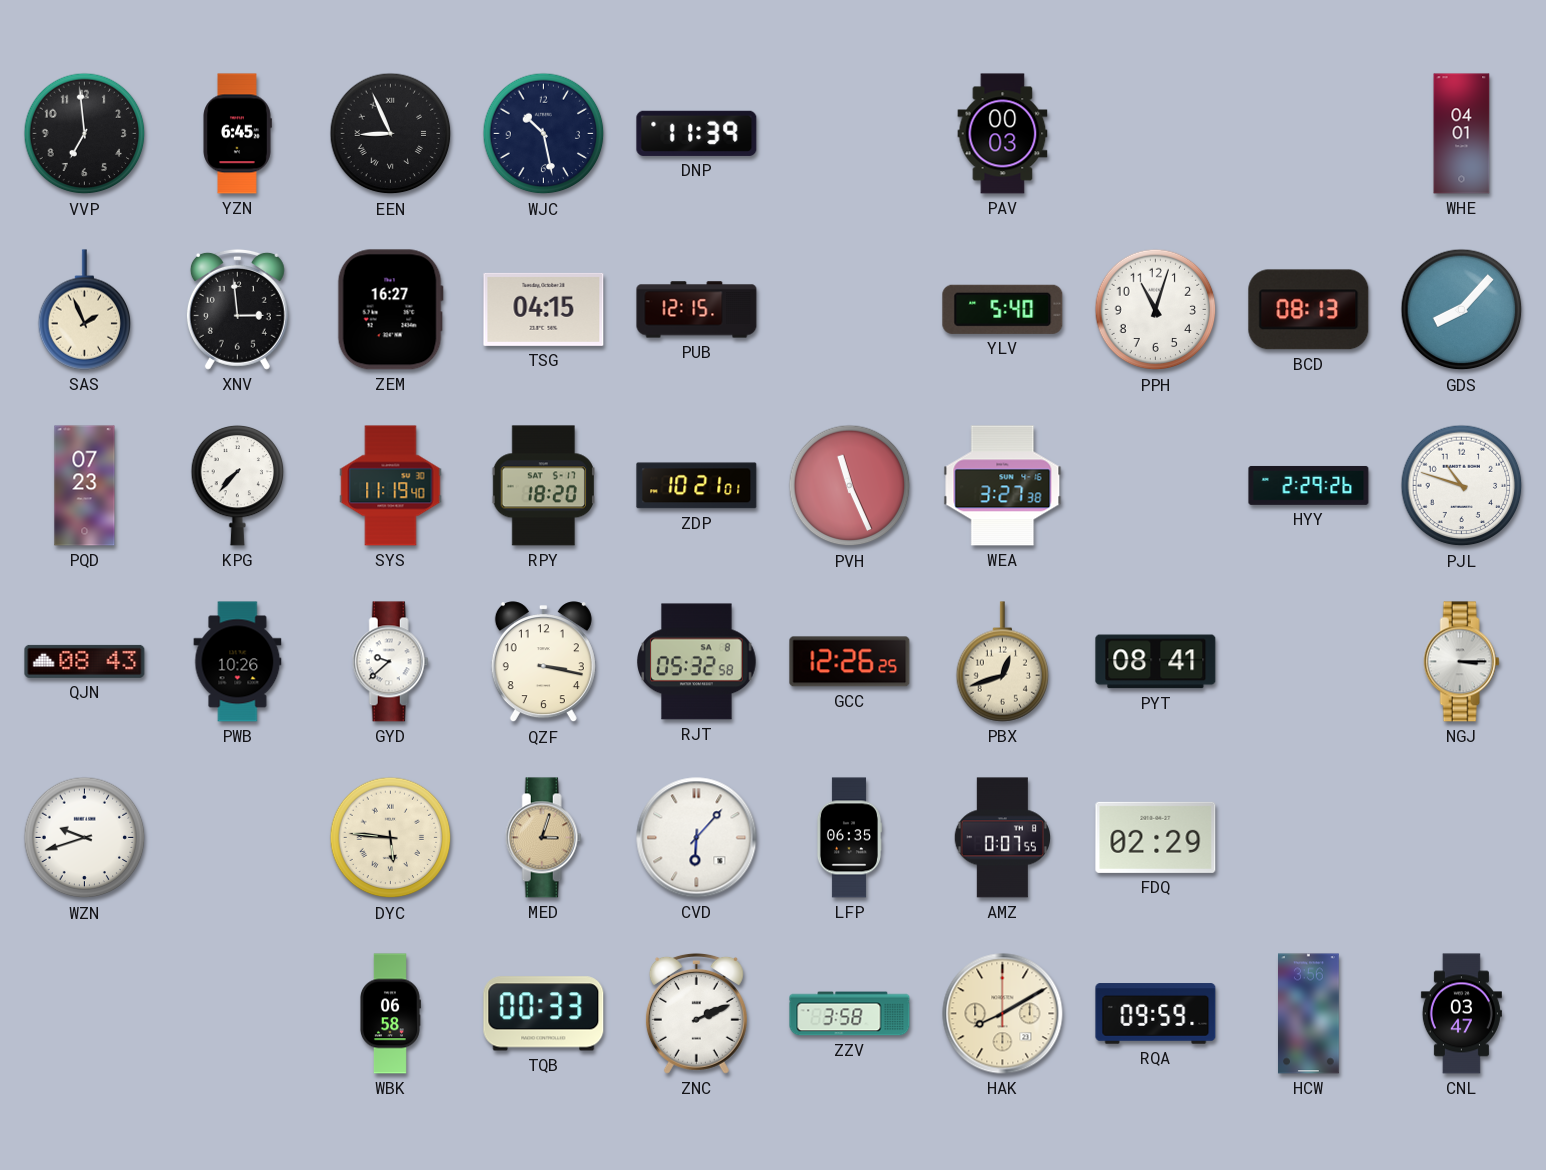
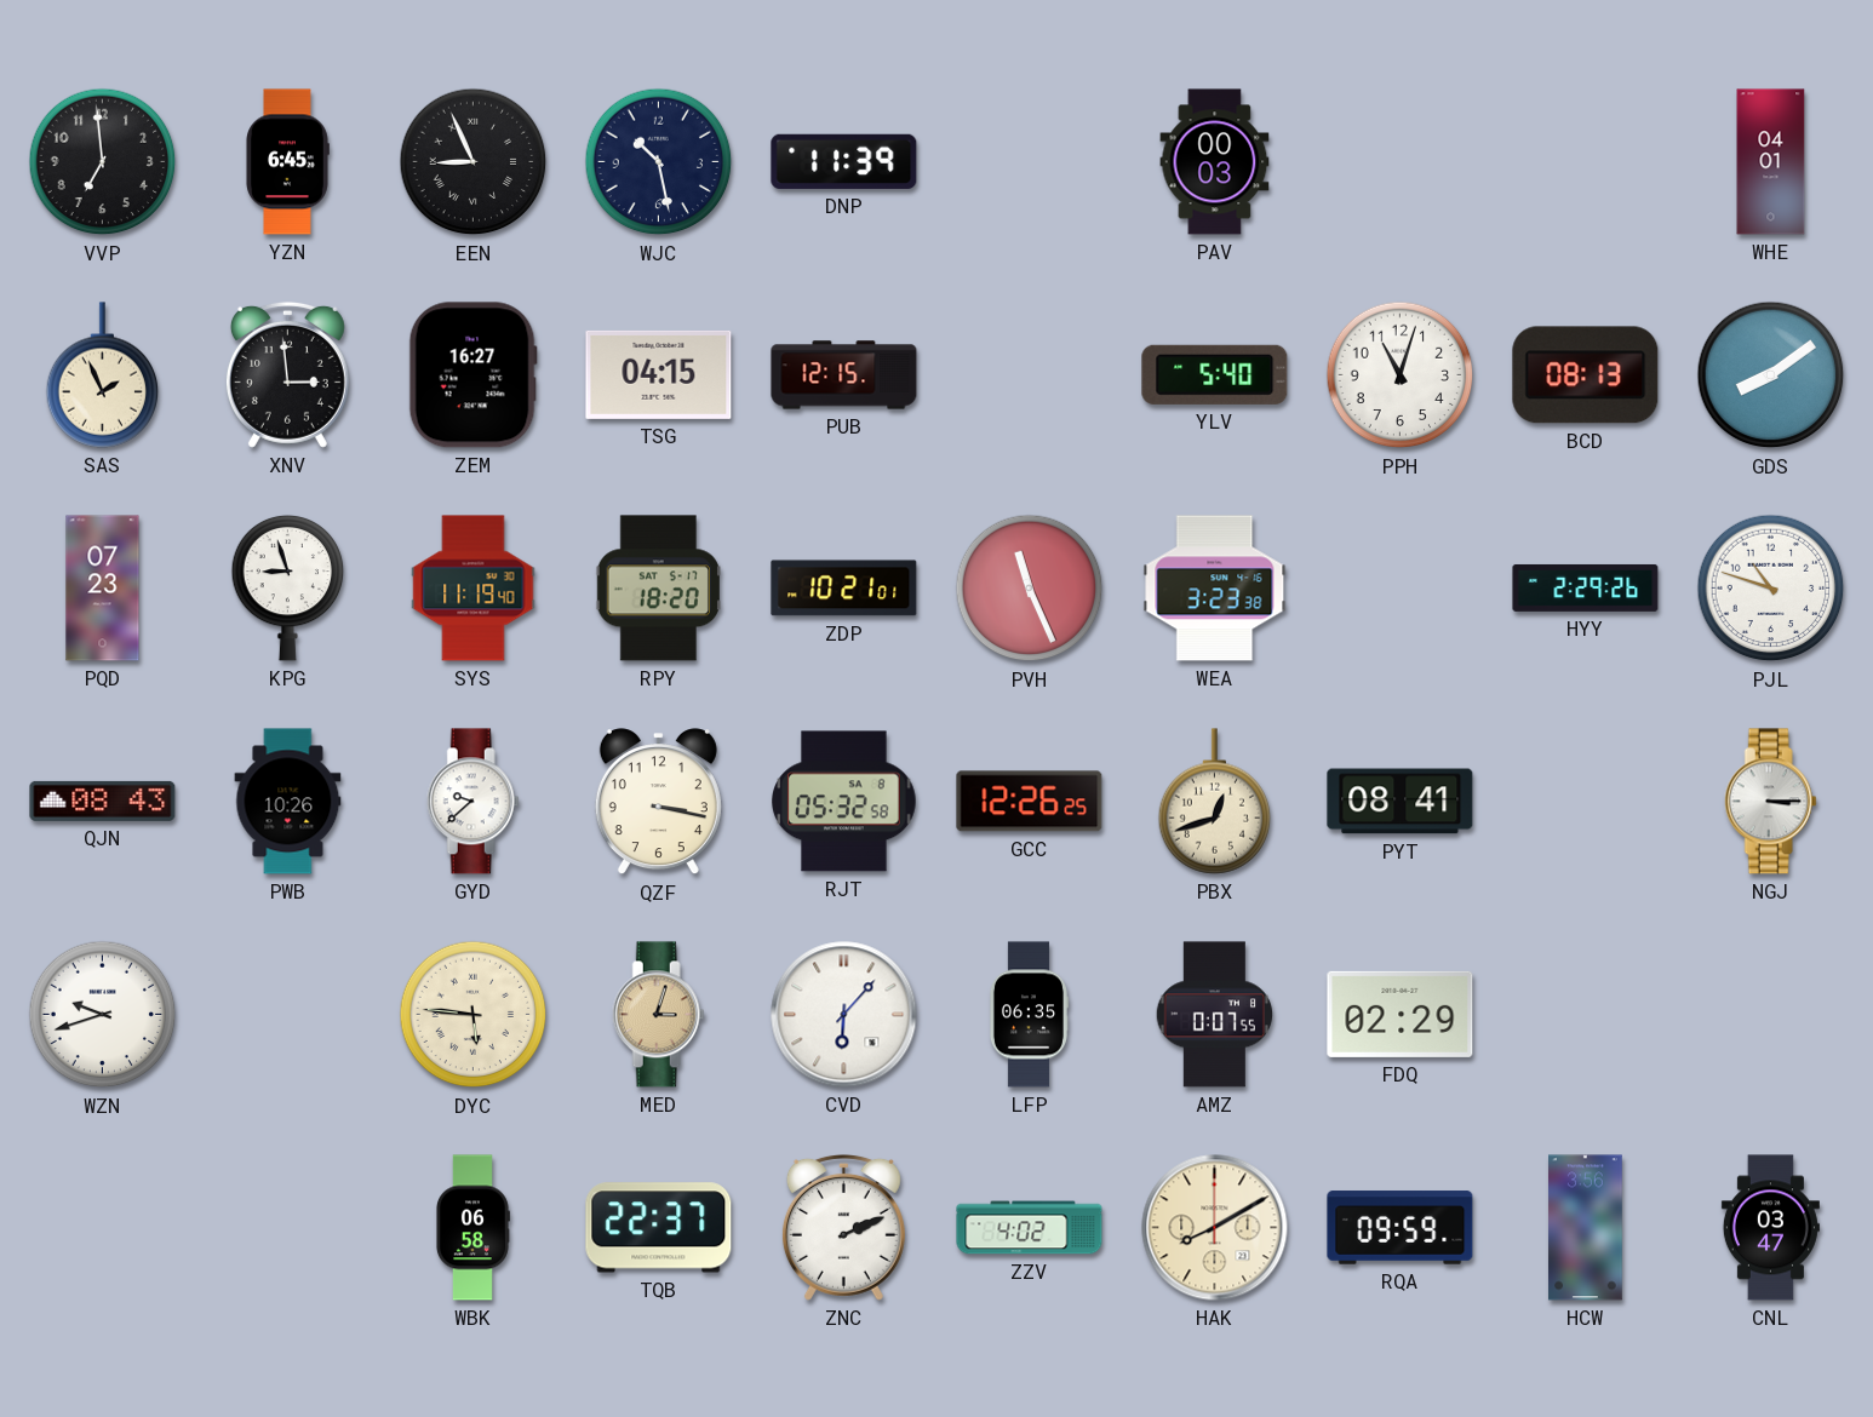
GDS: 8:07 -> 8:09 (1771, 375)
KPG: 7:37 -> 8:57 (288, 587)
WEA: 3:27 -> 3:23 (1215, 589)
TQB: 00:33 -> 22:37 (659, 1228)
ZZV: 3:58 -> 4:02 (1030, 1228)
